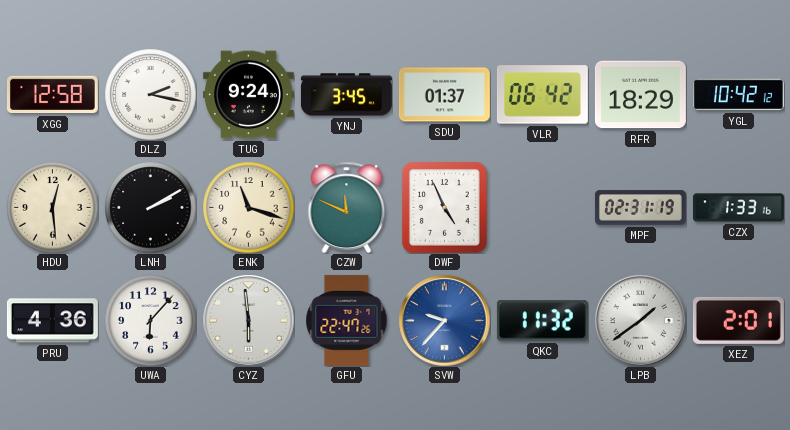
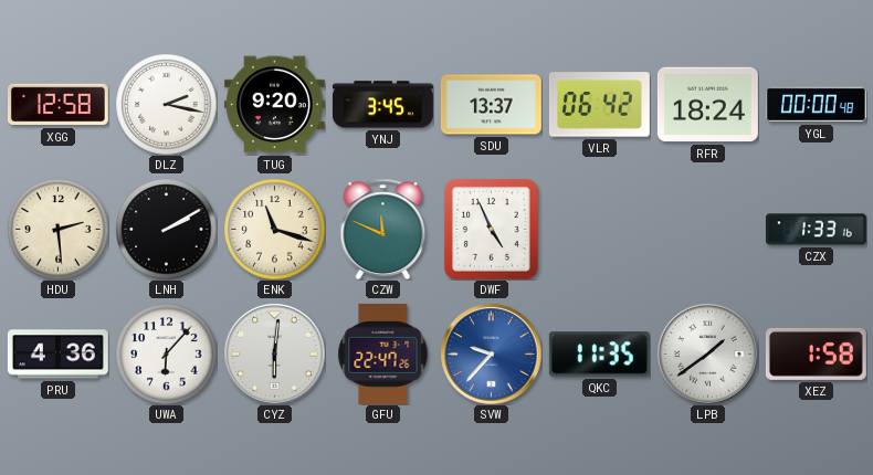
TUG: 9:24 -> 9:20 (274, 105)
SDU: 01:37 -> 13:37 (491, 105)
RFR: 18:29 -> 18:24 (707, 105)
YGL: 10:42 -> 00:00 (816, 105)
HDU: 12:29 -> 2:29 (57, 229)
MPF: 02:31 -> none (640, 208)
CYZ: 5:59 -> 6:01 (274, 353)
QKC: 11:32 -> 11:35 (599, 355)
XEZ: 2:01 -> 1:58 (816, 353)
